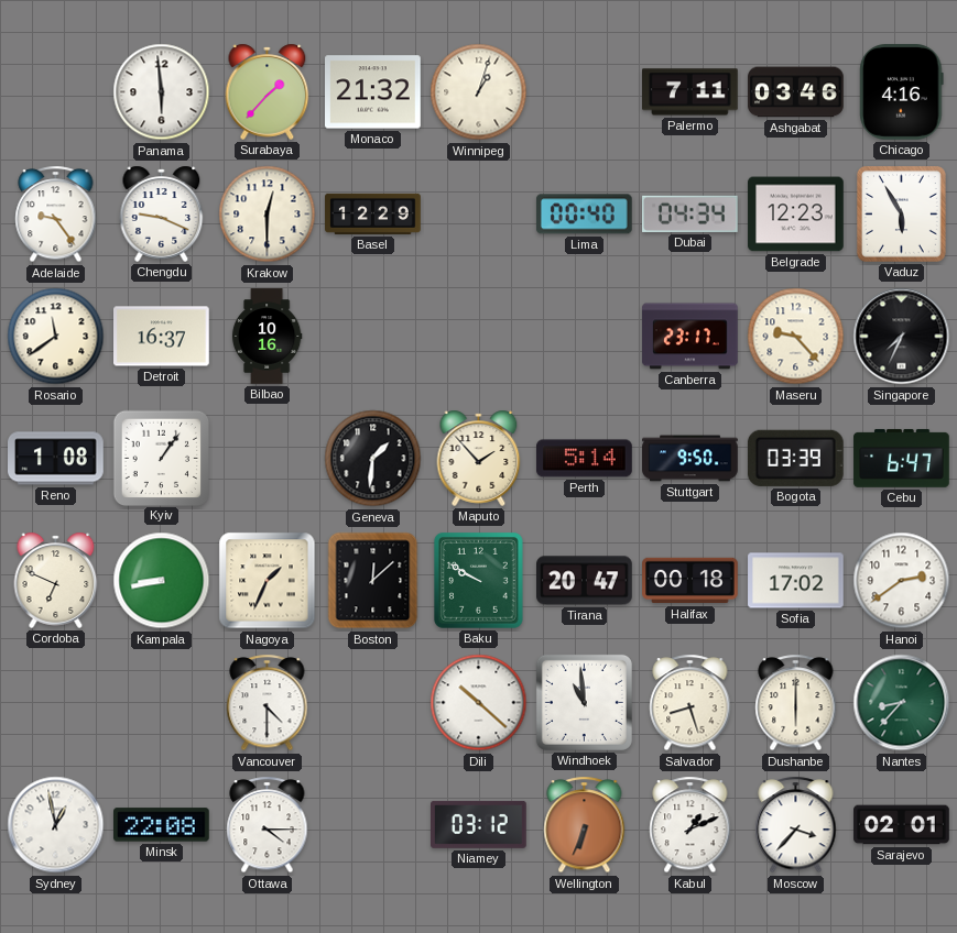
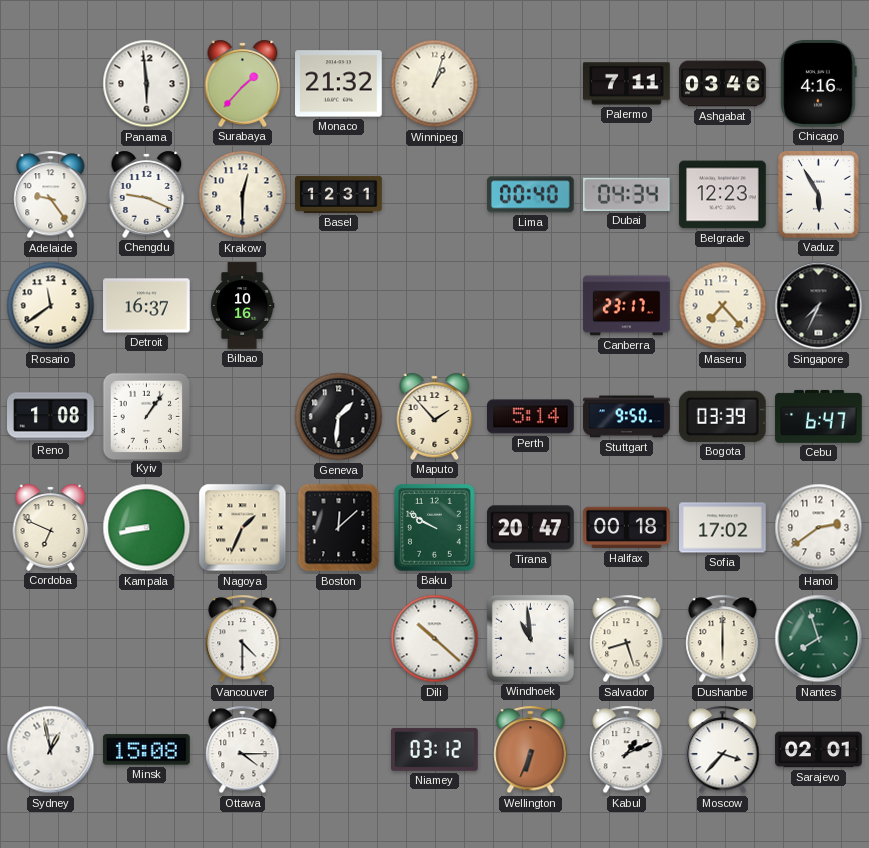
Basel: 12:29 -> 12:31 (339, 194)
Maseru: 9:23 -> 7:23 (723, 306)
Nantes: 8:37 -> 7:57 (819, 639)
Minsk: 22:08 -> 15:08 (147, 750)
